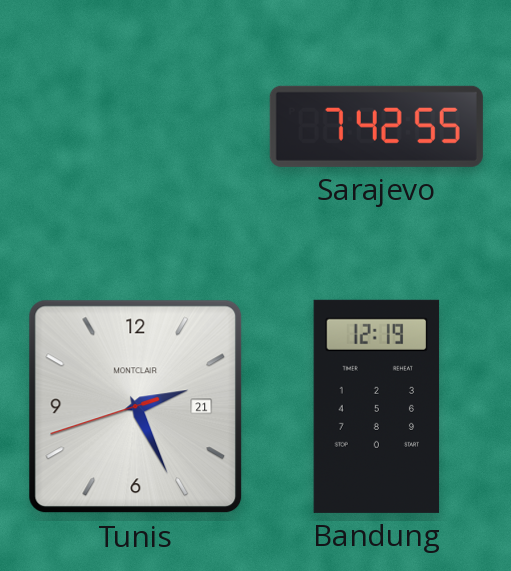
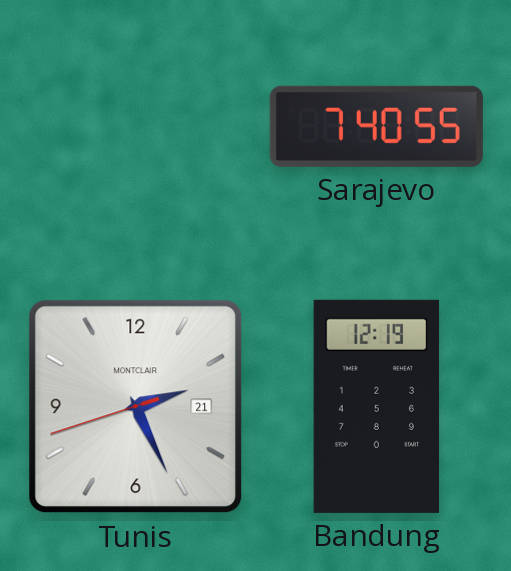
Sarajevo: 7:42 -> 7:40 (376, 126)
